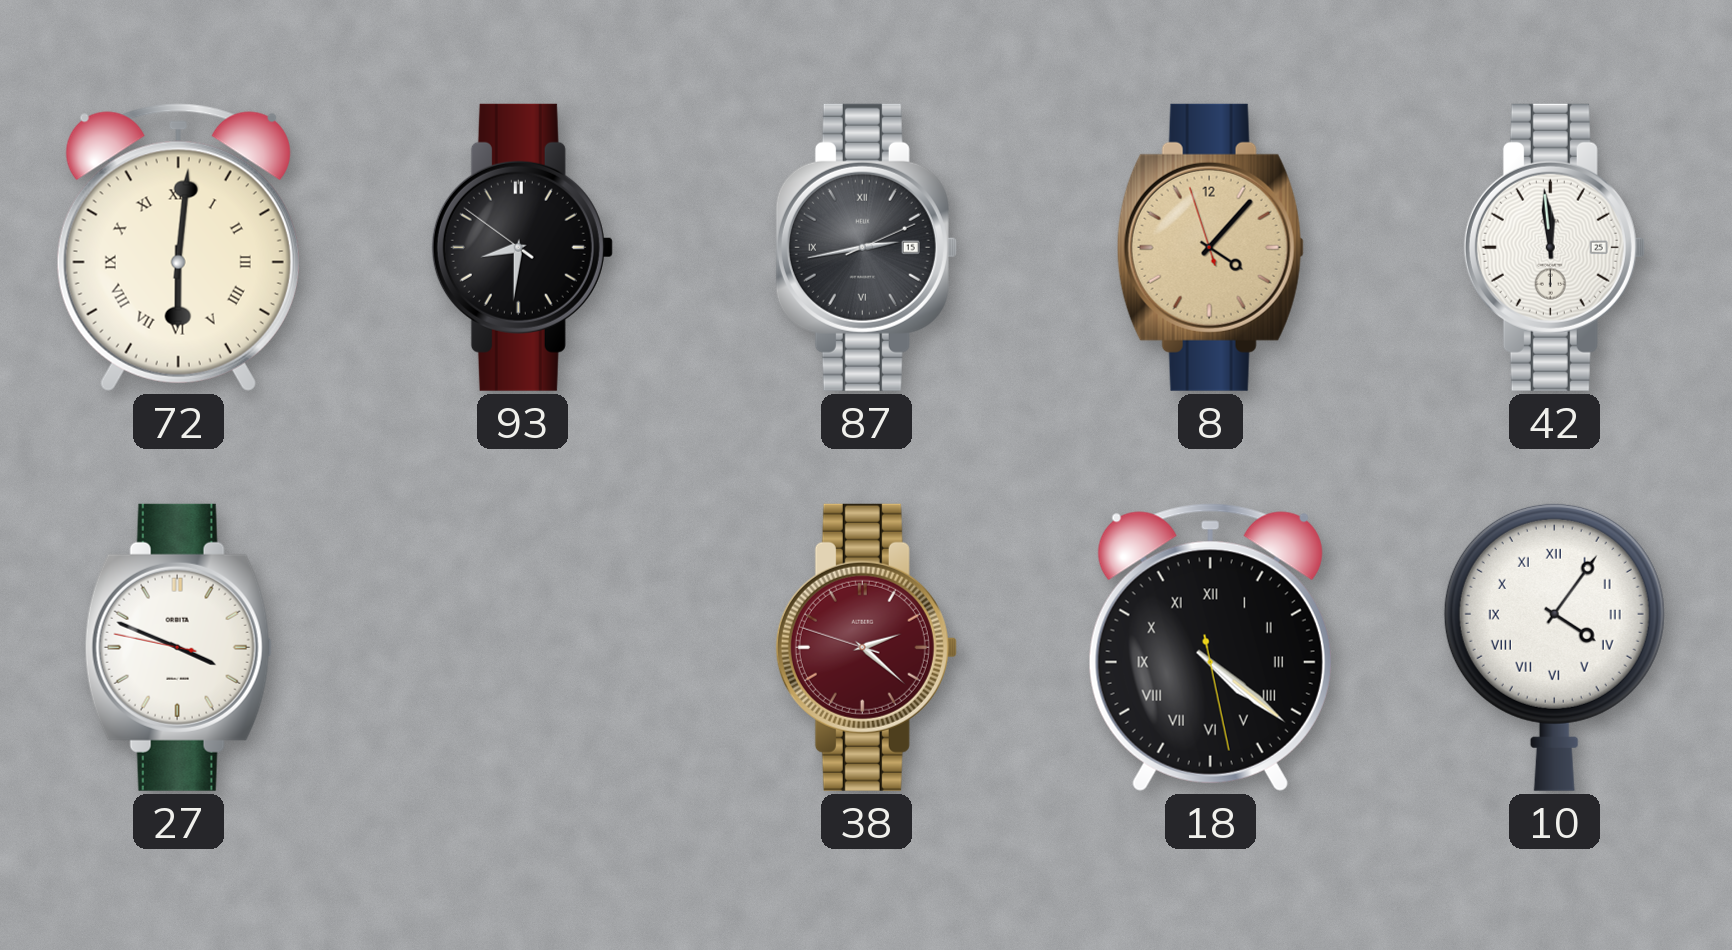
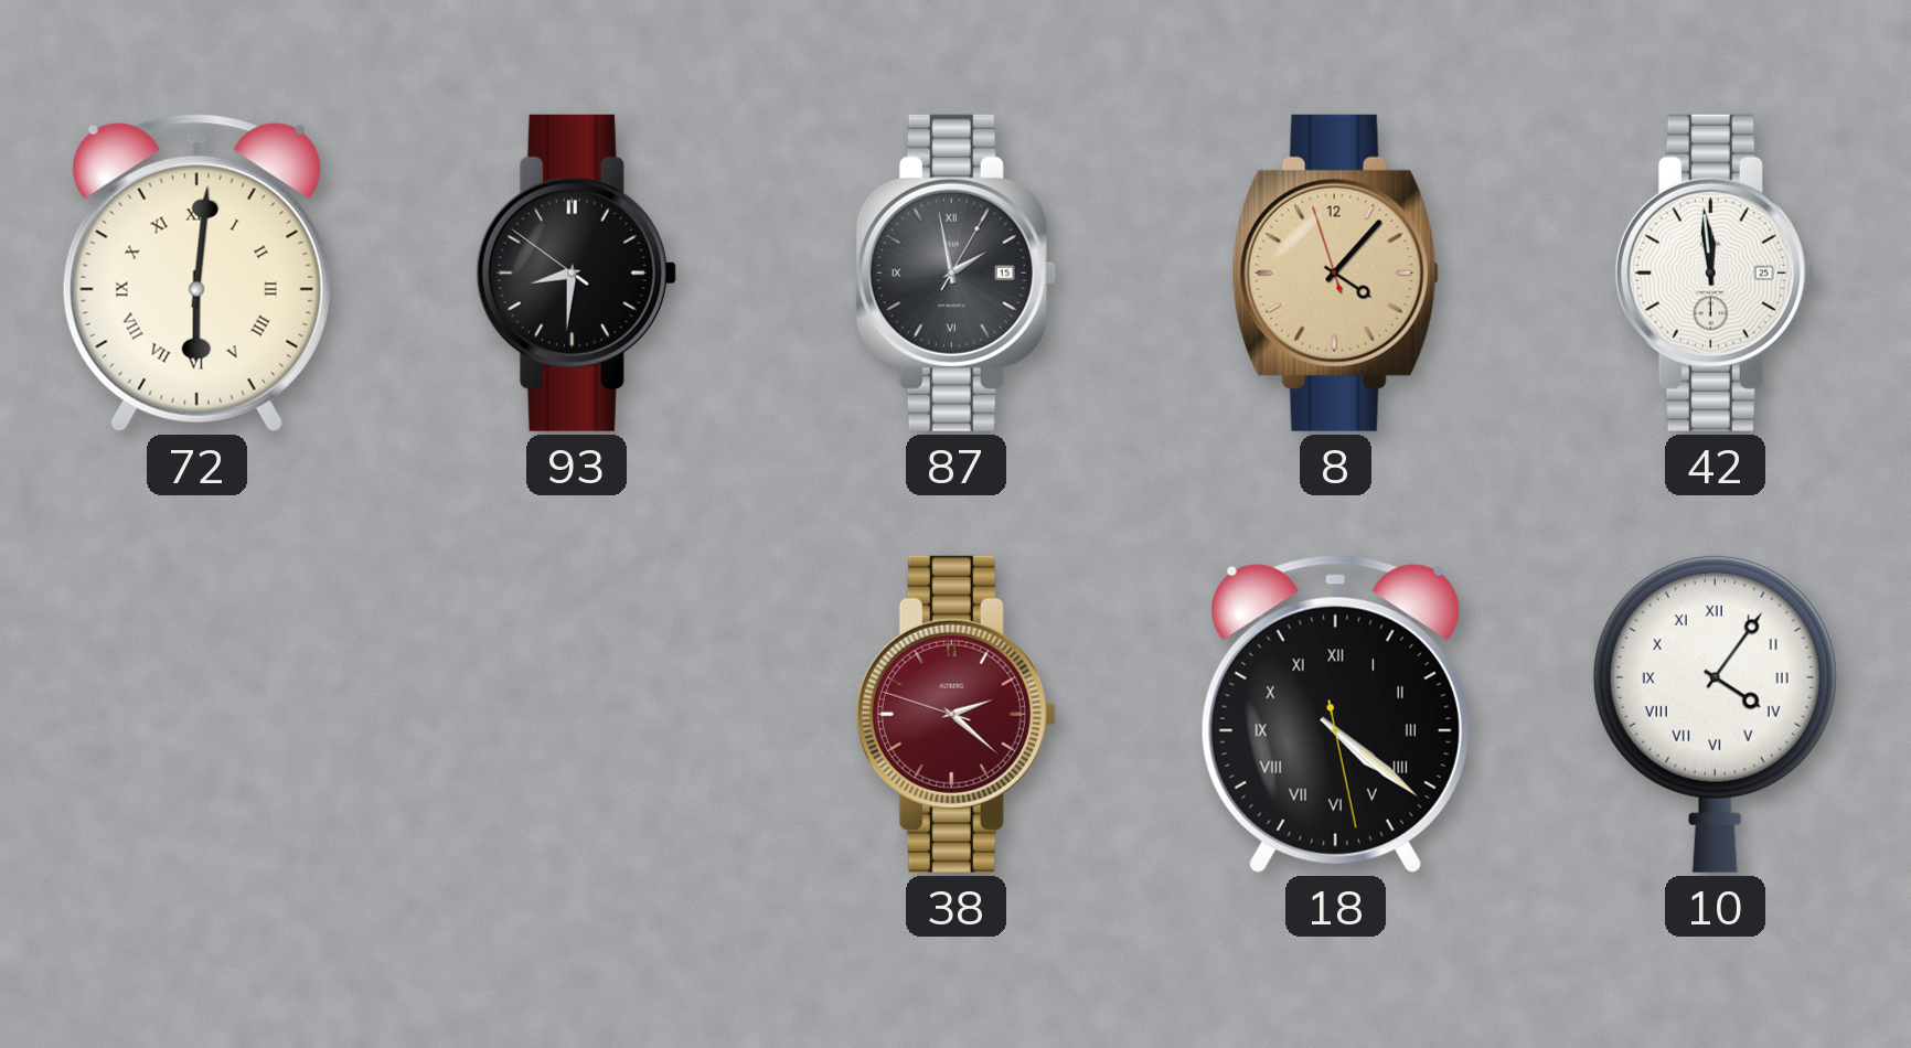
87: 2:43 -> 1:58 (955, 272)
27: 3:48 -> none (178, 647)
